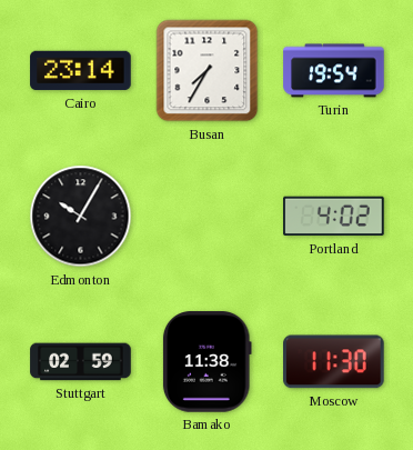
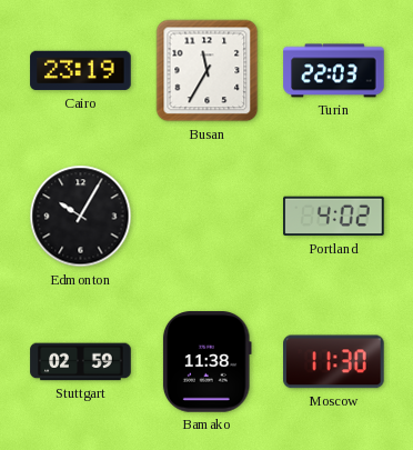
Cairo: 23:14 -> 23:19 (81, 71)
Busan: 7:35 -> 11:35 (208, 71)
Turin: 19:54 -> 22:03 (334, 71)
